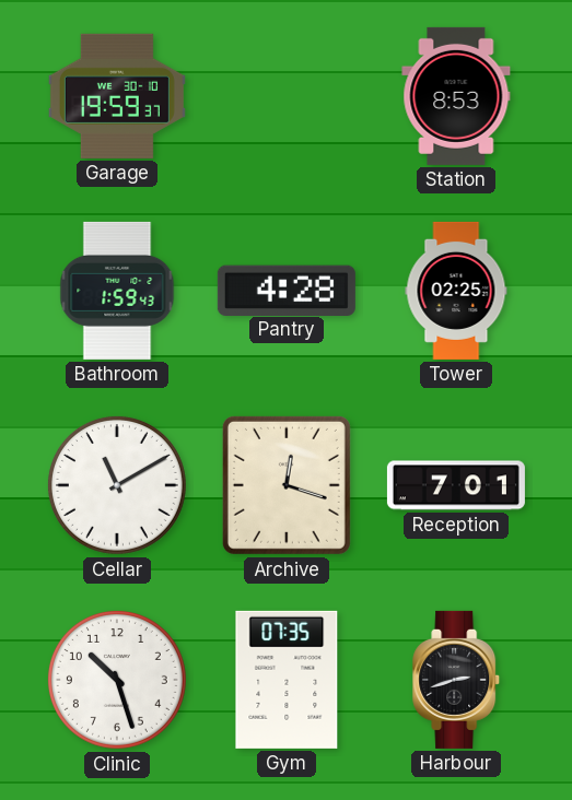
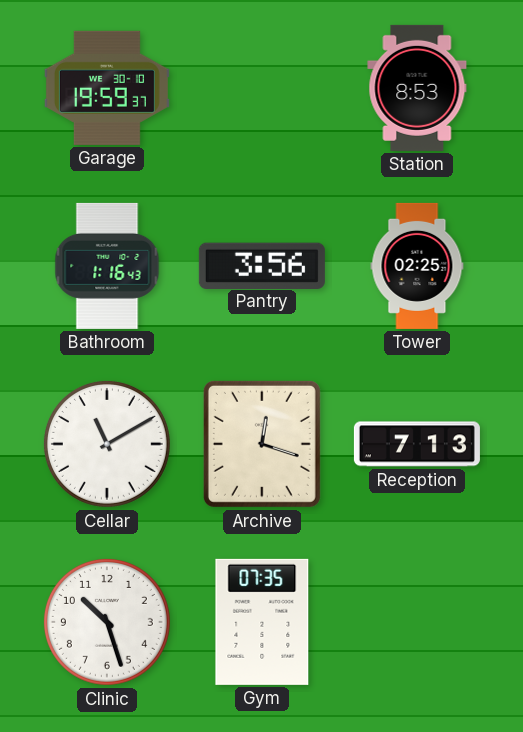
Bathroom: 1:59 -> 1:16 (107, 266)
Pantry: 4:28 -> 3:56 (262, 265)
Reception: 7:01 -> 7:13 (417, 444)
Harbour: 2:42 -> none (457, 680)
